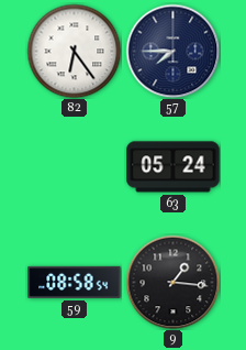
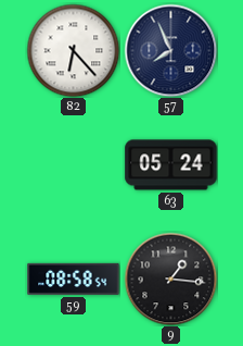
82: 6:24 -> 6:23 (73, 50)
57: 7:45 -> 7:56 (170, 50)
